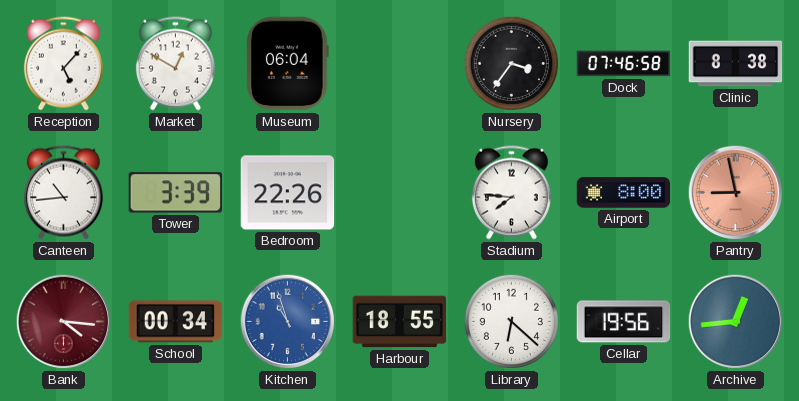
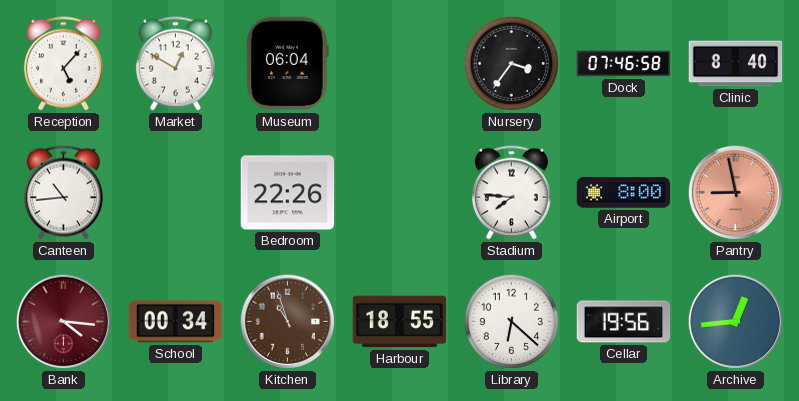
Clinic: 8:38 -> 8:40 (736, 64)
Tower: 3:39 -> none (176, 193)
Kitchen dial: blue -> brown (288, 322)
